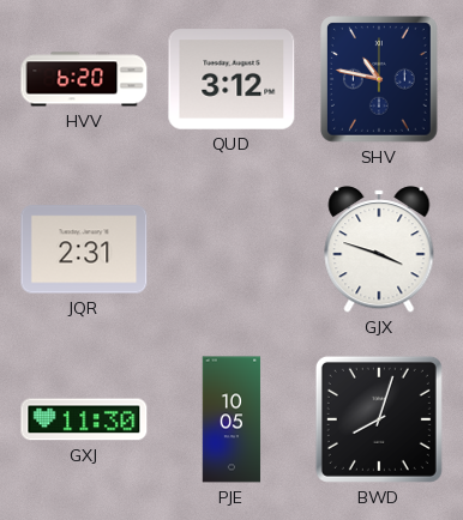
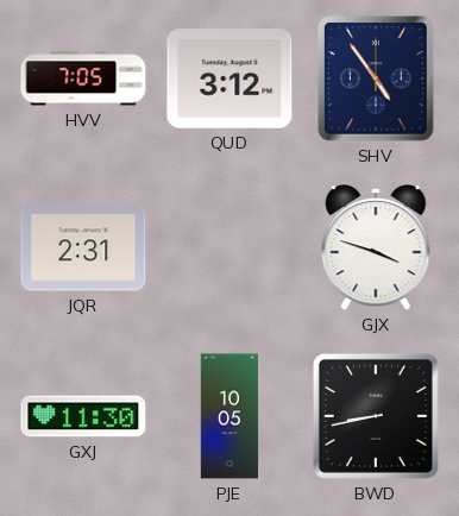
HVV: 6:20 -> 7:05 (83, 78)
SHV: 10:47 -> 4:54 (377, 80)
BWD: 8:03 -> 8:43 (376, 416)
